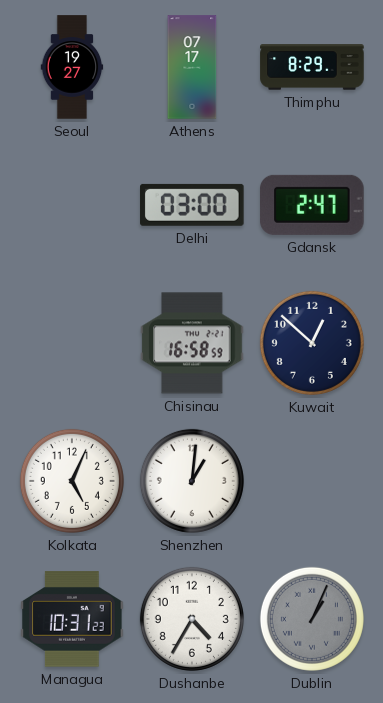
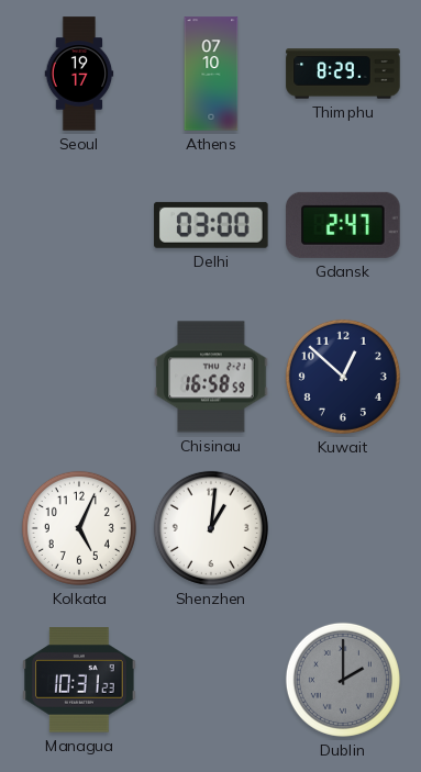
Seoul: 19:27 -> 19:17 (79, 74)
Athens: 07:17 -> 07:10 (211, 74)
Dushanbe: 4:35 -> none (192, 619)
Dublin: 1:04 -> 2:00 (343, 680)
